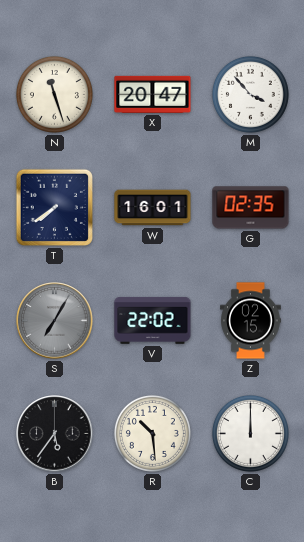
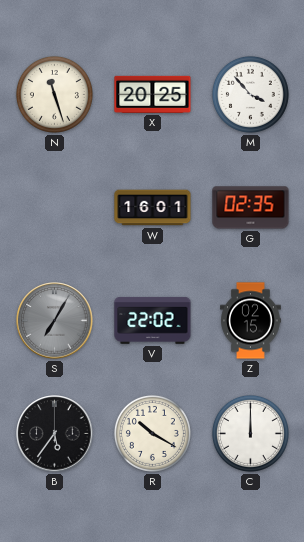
X: 20:47 -> 20:25 (153, 94)
T: 7:39 -> none (54, 207)
R: 10:29 -> 10:20 (152, 433)
